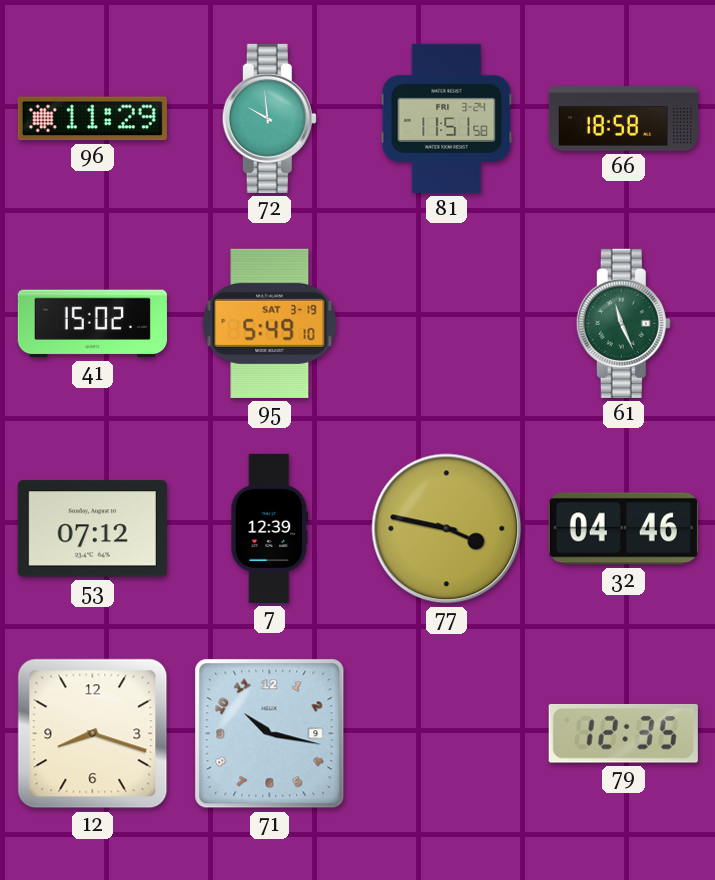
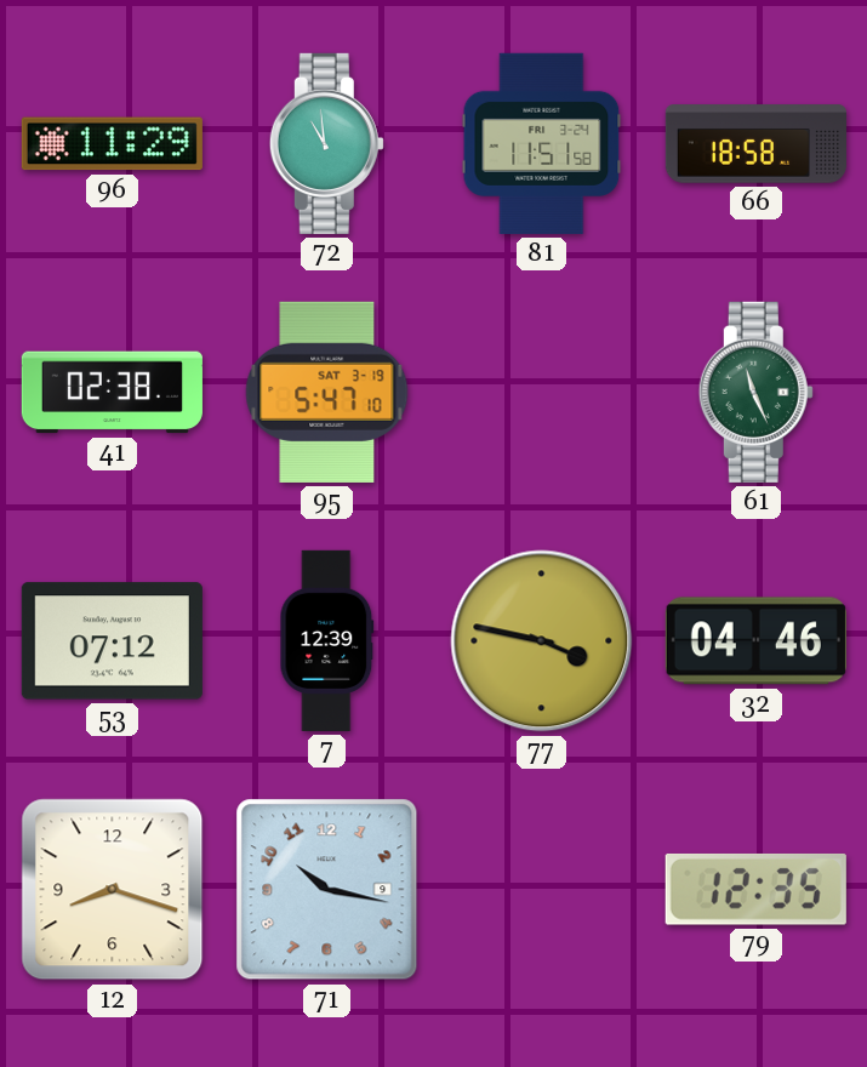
72: 9:59 -> 10:59 (326, 143)
41: 15:02 -> 02:38 (112, 393)
95: 5:49 -> 5:47 (327, 392)
